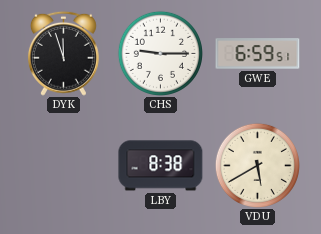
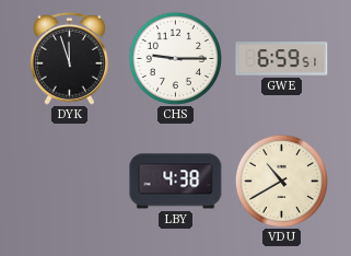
LBY: 8:38 -> 4:38 (176, 182)
VDU: 5:40 -> 10:40 (281, 181)
